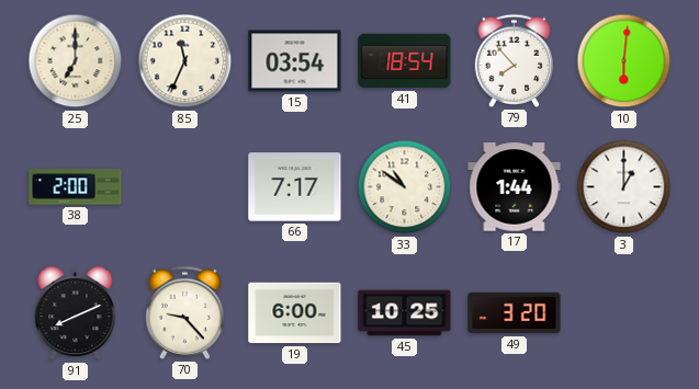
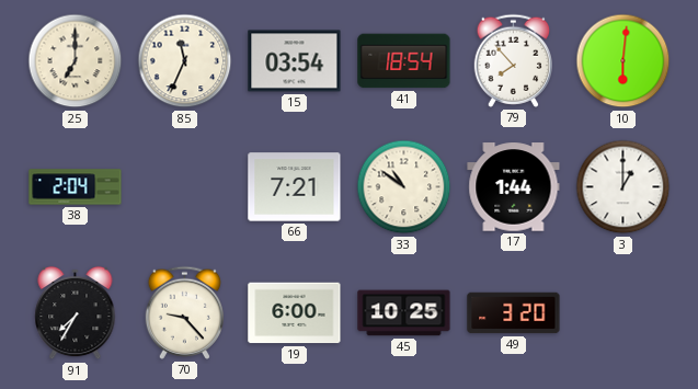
38: 2:00 -> 2:04 (76, 187)
66: 7:17 -> 7:21 (295, 187)
91: 8:11 -> 7:35 (76, 313)
